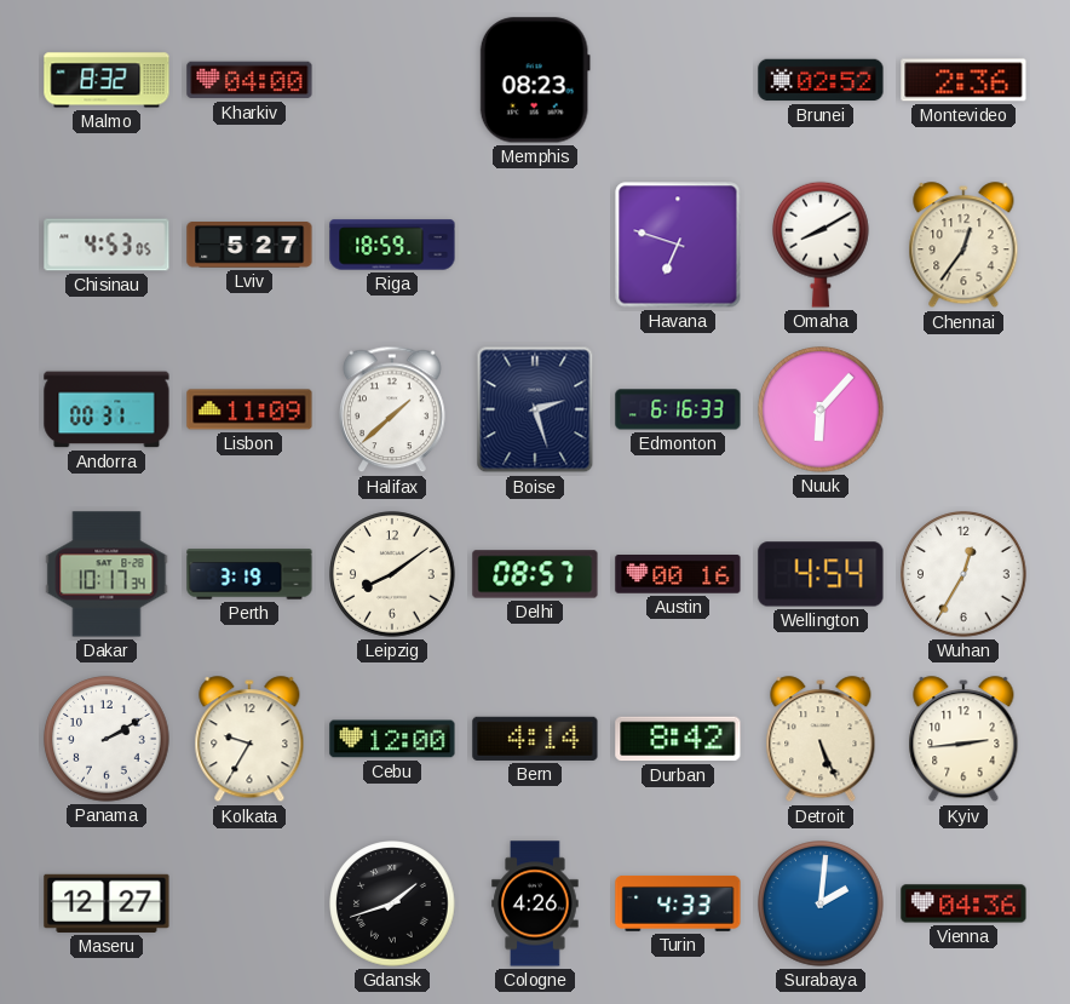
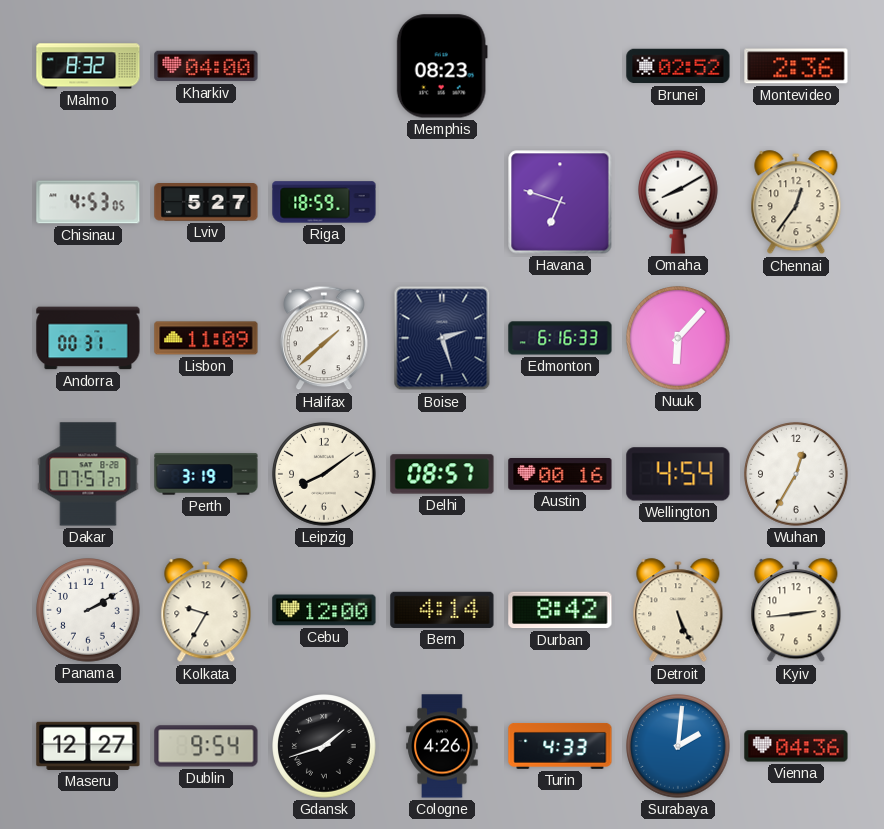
Dakar: 10:17 -> 07:57 (88, 474)
Dublin: none -> 9:54 (206, 746)
